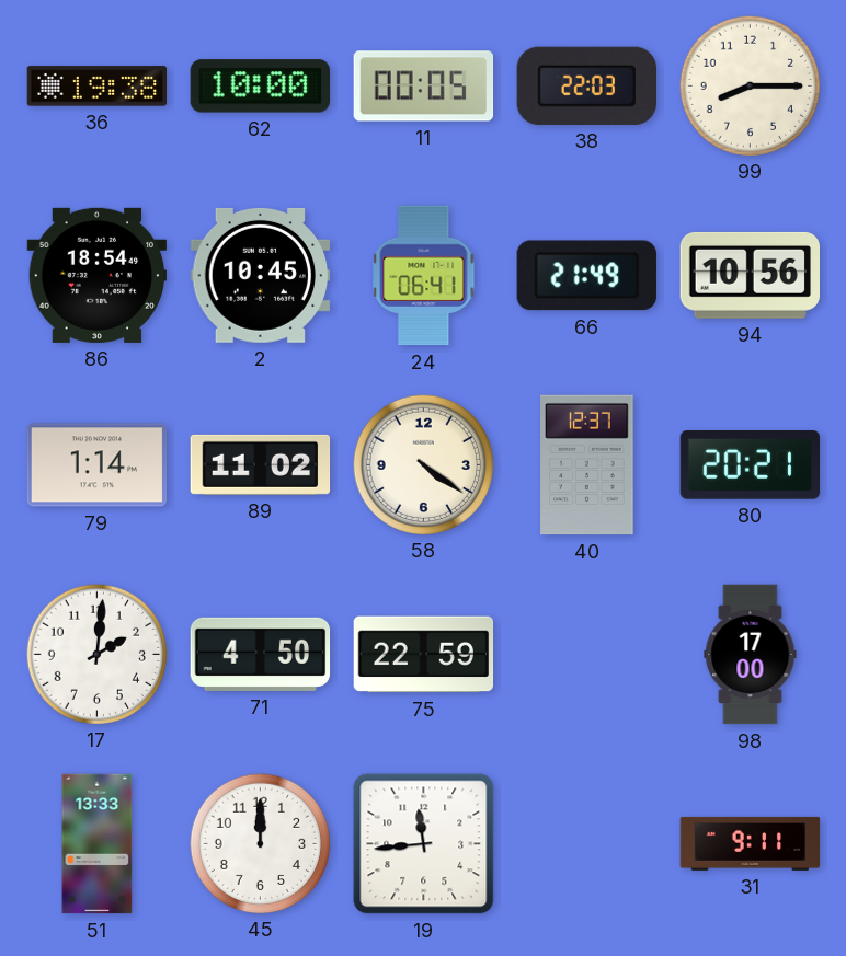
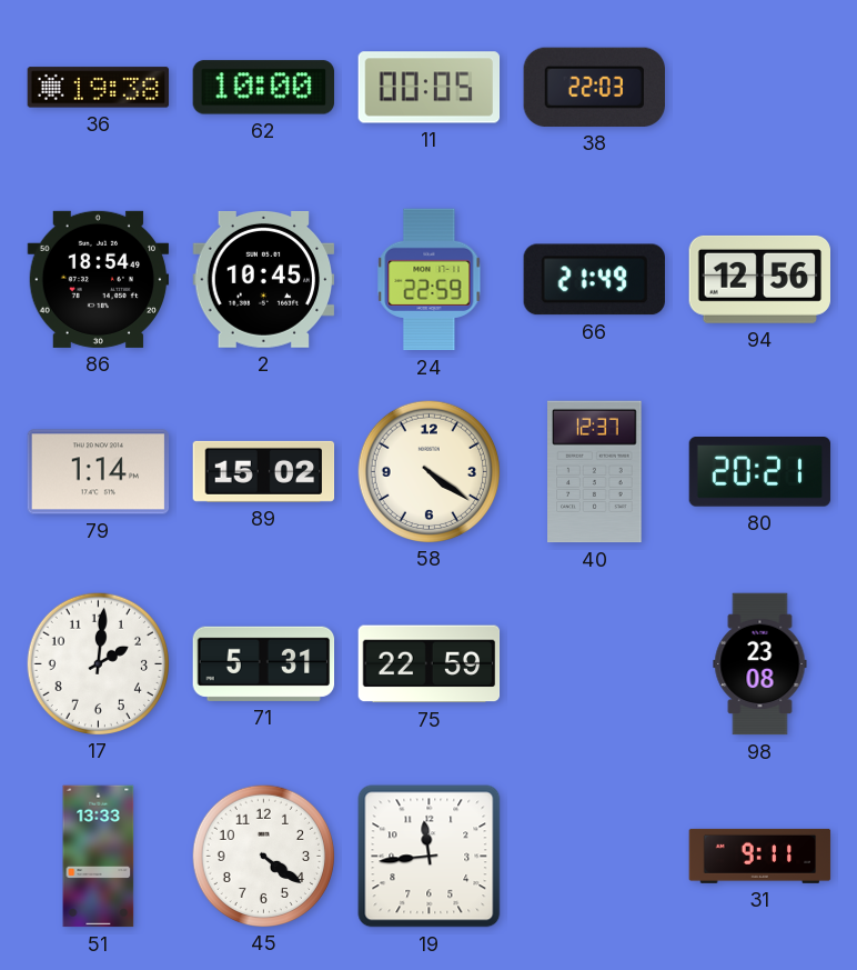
99: 8:15 -> none (750, 85)
24: 06:41 -> 22:59 (430, 280)
94: 10:56 -> 12:56 (760, 279)
89: 11:02 -> 15:02 (264, 471)
71: 4:50 -> 5:31 (264, 663)
98: 17:00 -> 23:08 (760, 664)
45: 12:00 -> 4:21 (263, 856)
